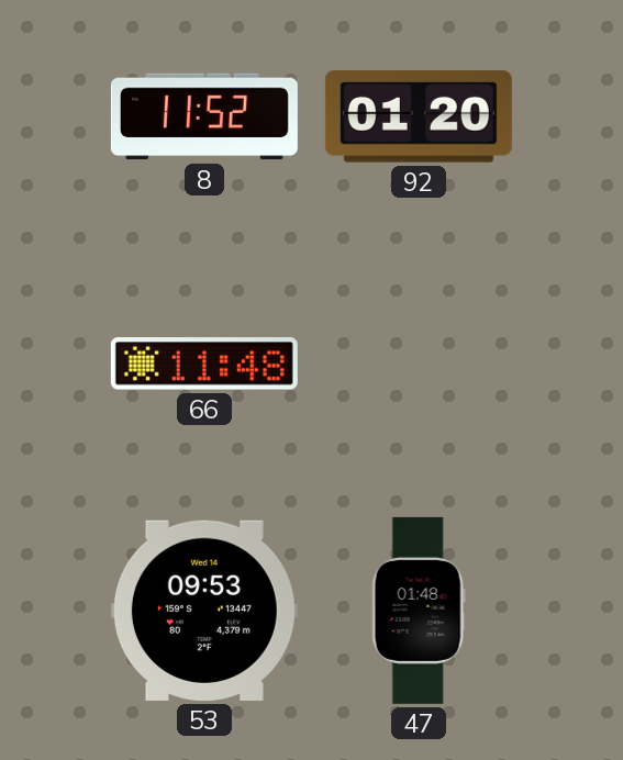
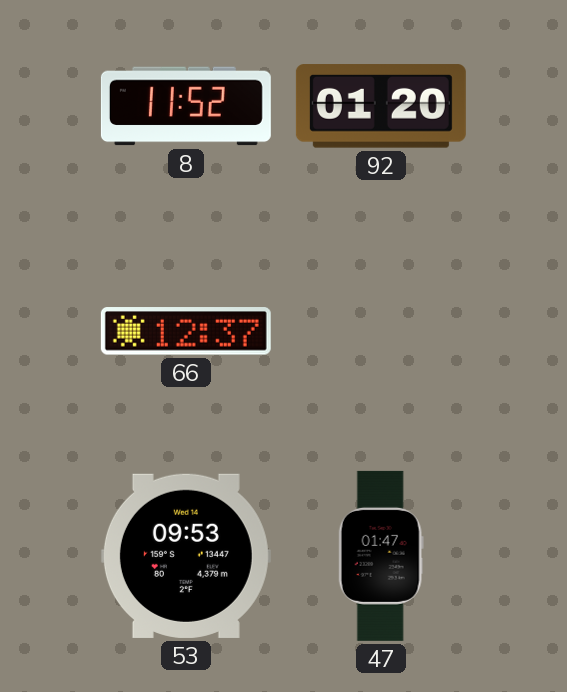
66: 11:48 -> 12:37 (186, 331)
47: 01:48 -> 01:47 (381, 556)
